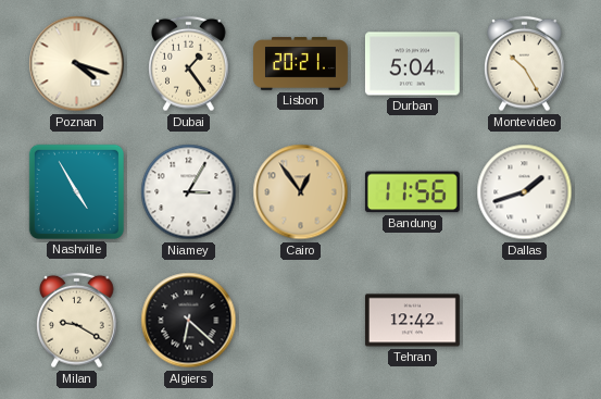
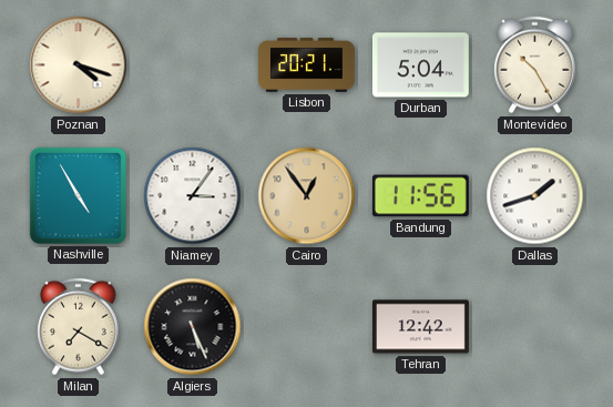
Dubai: 1:24 -> none (189, 64)
Niamey: 3:05 -> 3:06 (193, 196)
Milan: 9:20 -> 7:20 (79, 327)
Algiers: 6:22 -> 5:26 (193, 327)
